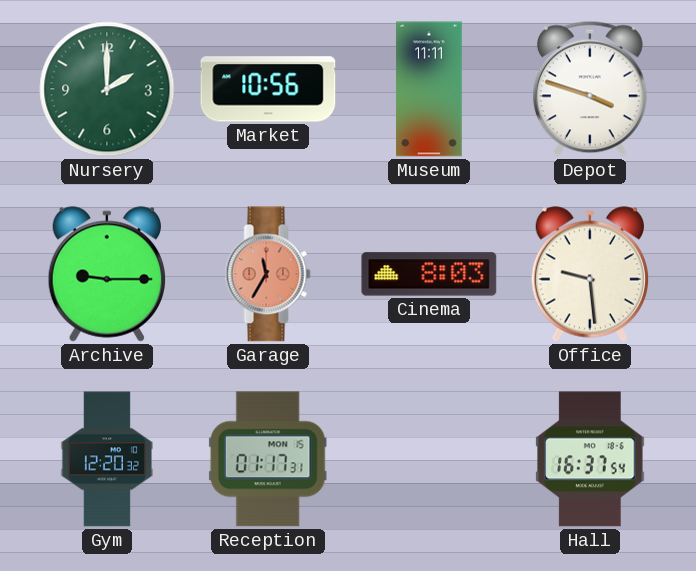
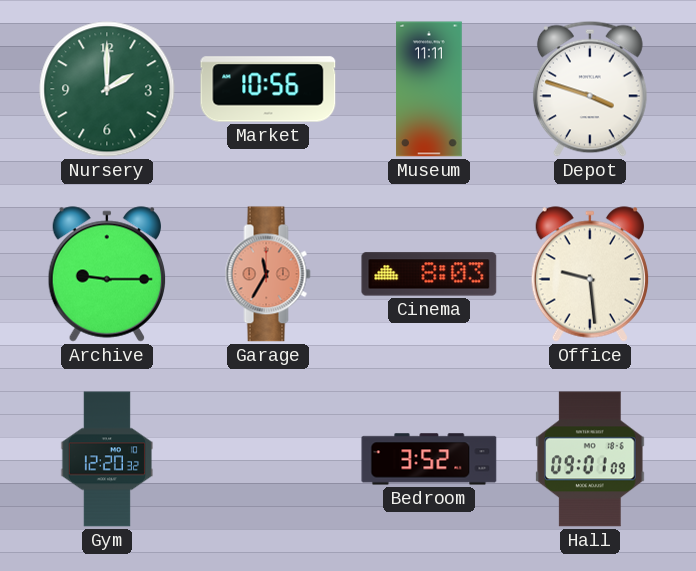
Reception: 01:17 -> none (268, 459)
Bedroom: none -> 3:52 (429, 459)
Hall: 16:37 -> 09:01 (590, 459)
